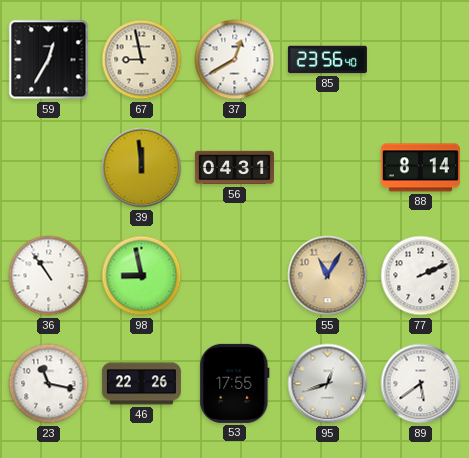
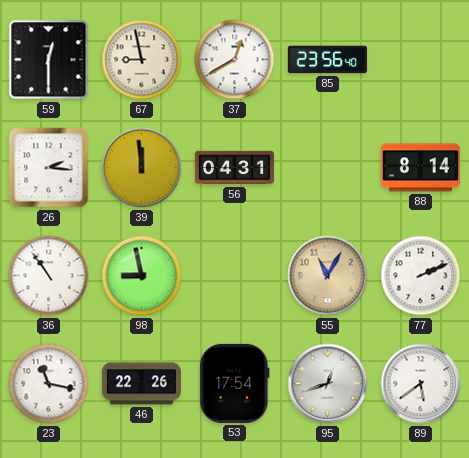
59: 12:35 -> 12:30 (49, 60)
26: none -> 2:16 (49, 168)
53: 17:55 -> 17:54 (235, 383)
